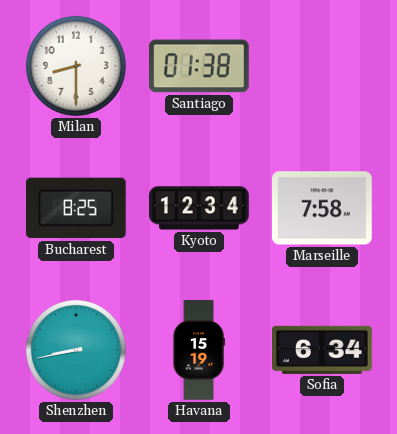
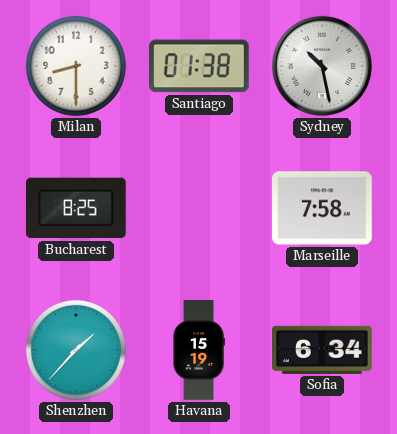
Sydney: none -> 10:28 (322, 66)
Kyoto: 12:34 -> none (199, 208)
Shenzhen: 8:43 -> 1:37 (76, 350)
